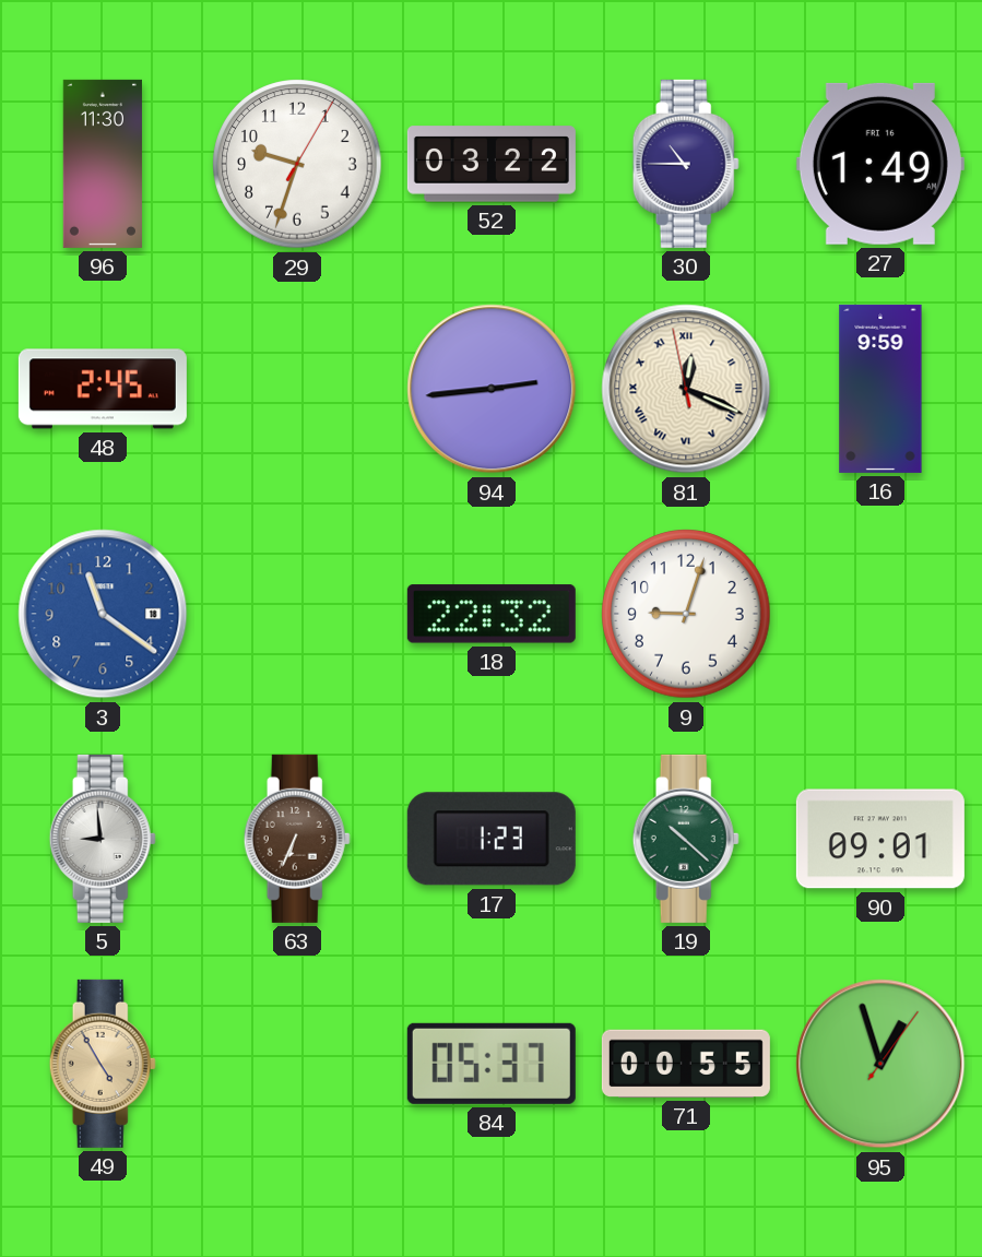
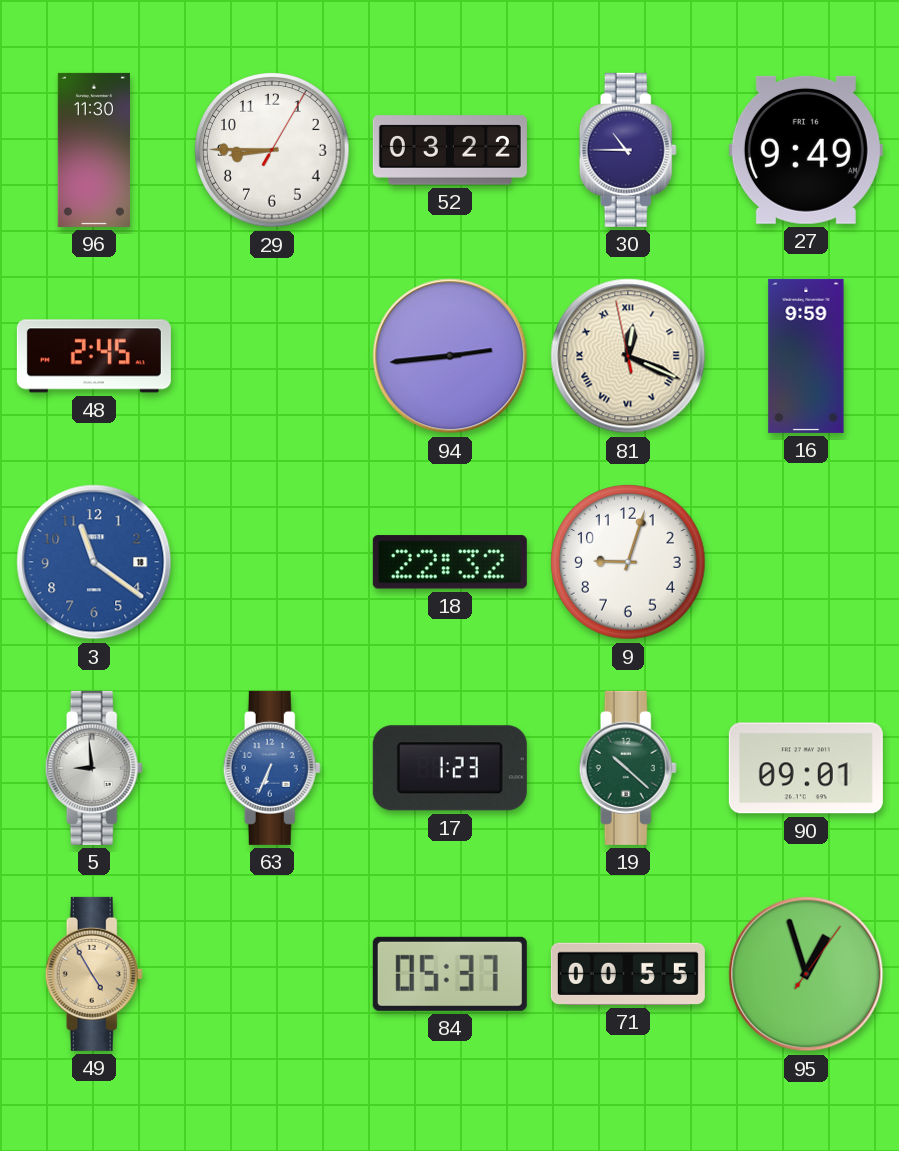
29: 9:33 -> 8:45 (272, 150)
27: 1:49 -> 9:49 (806, 150)
63 dial: brown -> blue (272, 768)
